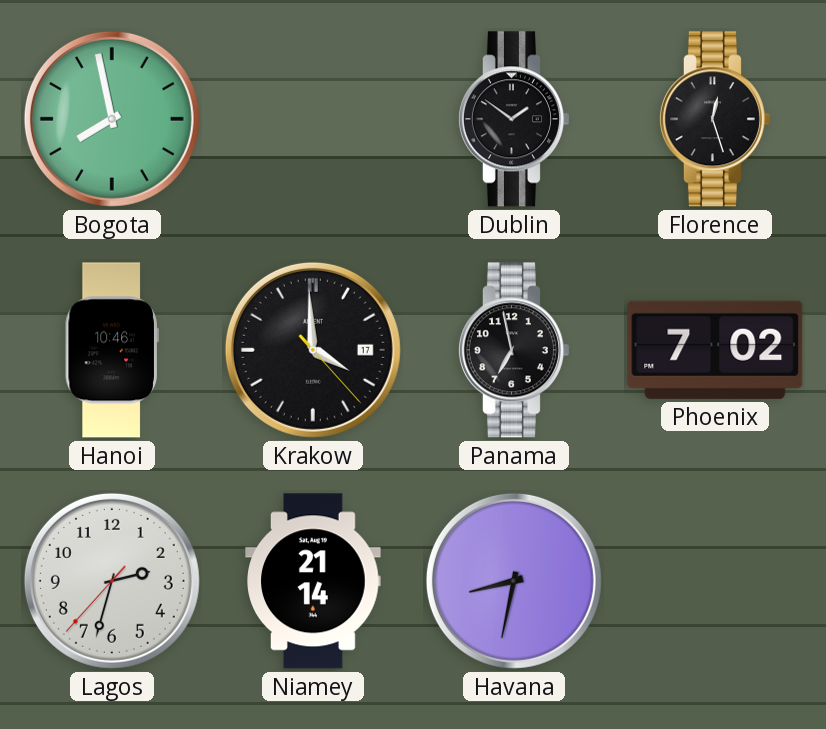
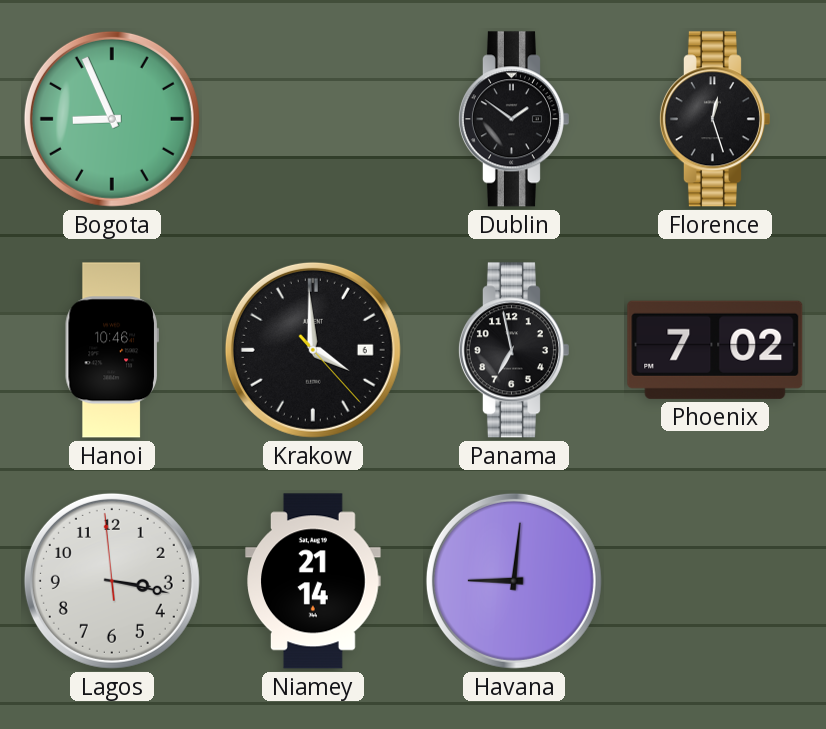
Bogota: 7:58 -> 8:56 (112, 119)
Krakow date: 17 -> 6 (313, 350)
Lagos: 2:32 -> 3:16 (112, 581)
Havana: 8:32 -> 9:01 (514, 581)
